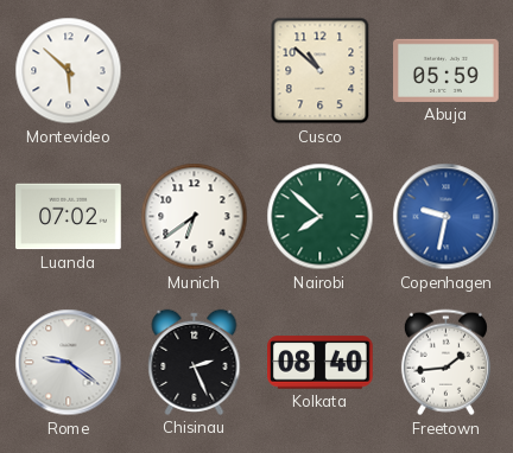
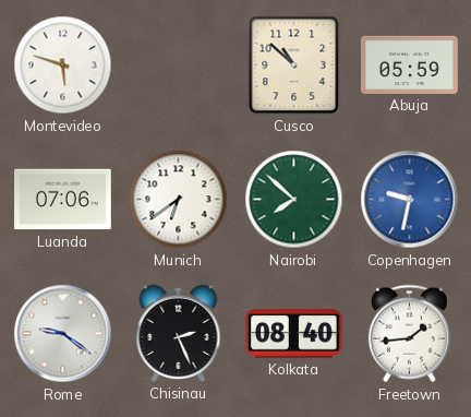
Montevideo: 5:52 -> 5:48 (63, 65)
Luanda: 07:02 -> 07:06 (63, 200)
